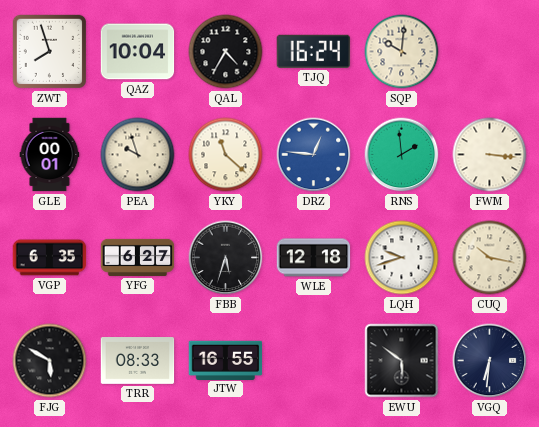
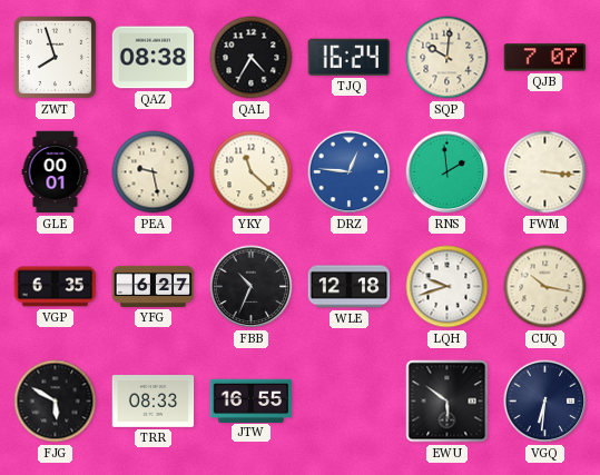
QAZ: 10:04 -> 08:38 (154, 58)
QJB: none -> 7:07 (545, 58)
PEA: 9:57 -> 9:28 (154, 172)
FBB: 5:33 -> 10:34 (252, 287)
